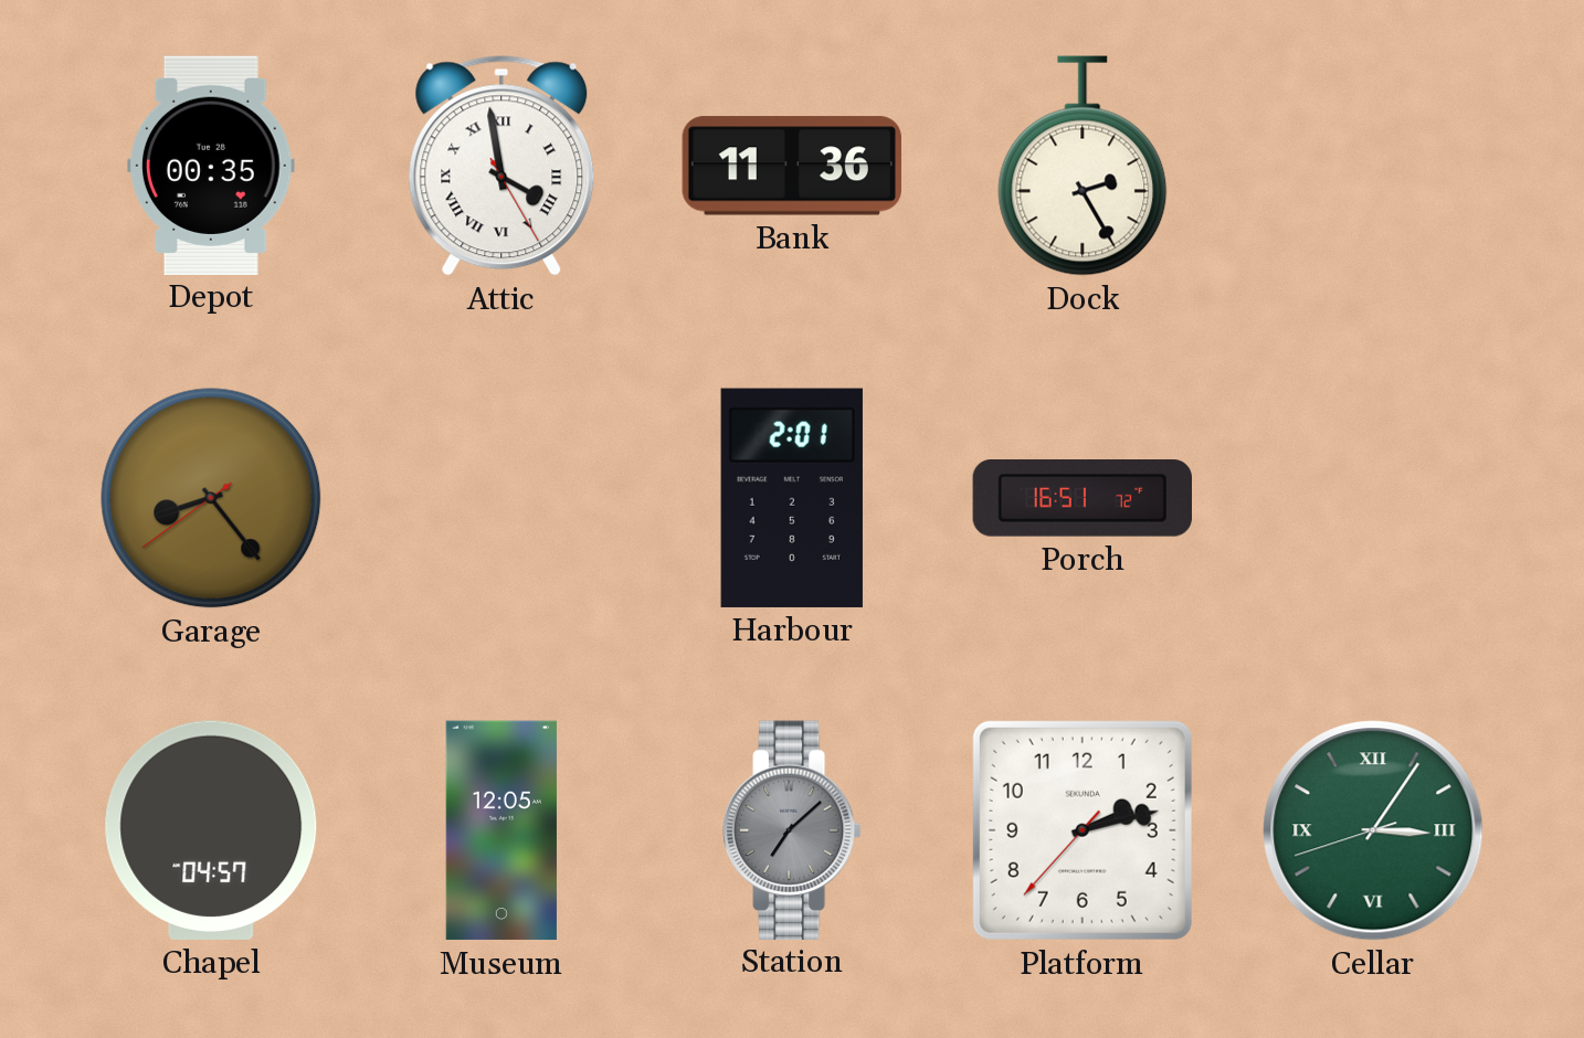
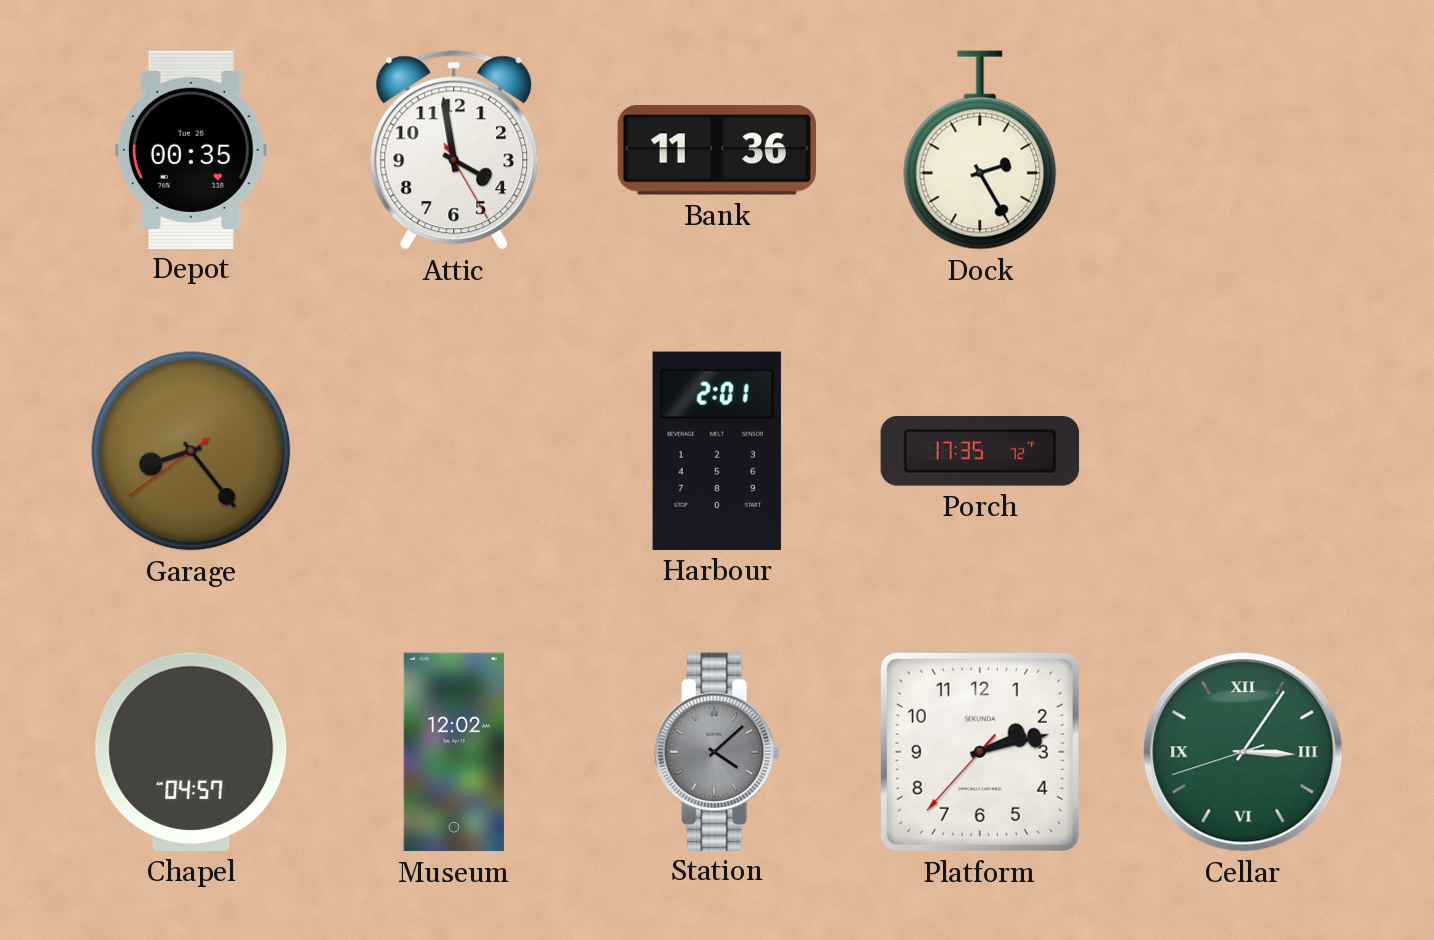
Attic numerals: Roman -> Arabic (454, 150)
Porch: 16:51 -> 17:35 (979, 452)
Museum: 12:05 -> 12:02 (454, 752)
Station: 7:08 -> 4:08 (717, 751)
